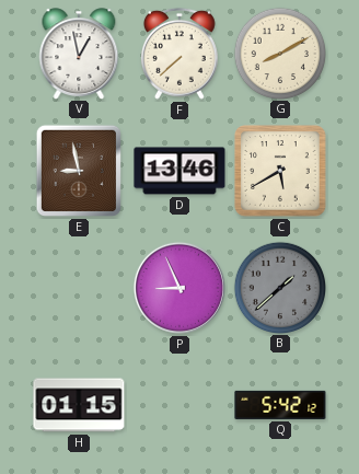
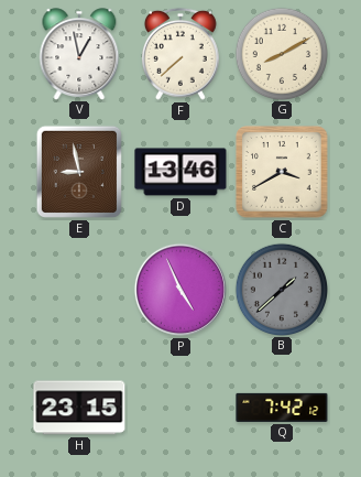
C: 5:40 -> 3:40 (282, 172)
P: 8:56 -> 4:56 (180, 290)
H: 01:15 -> 23:15 (79, 408)
Q: 5:42 -> 7:42 (282, 408)
